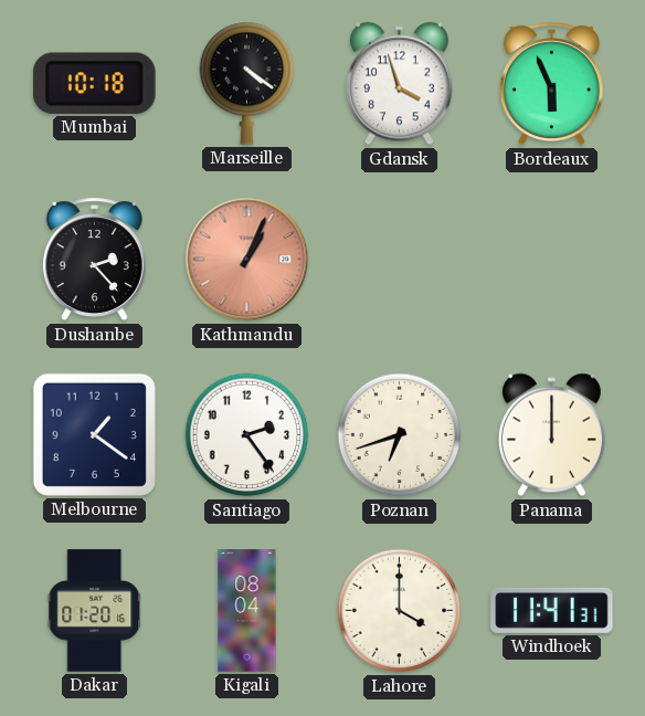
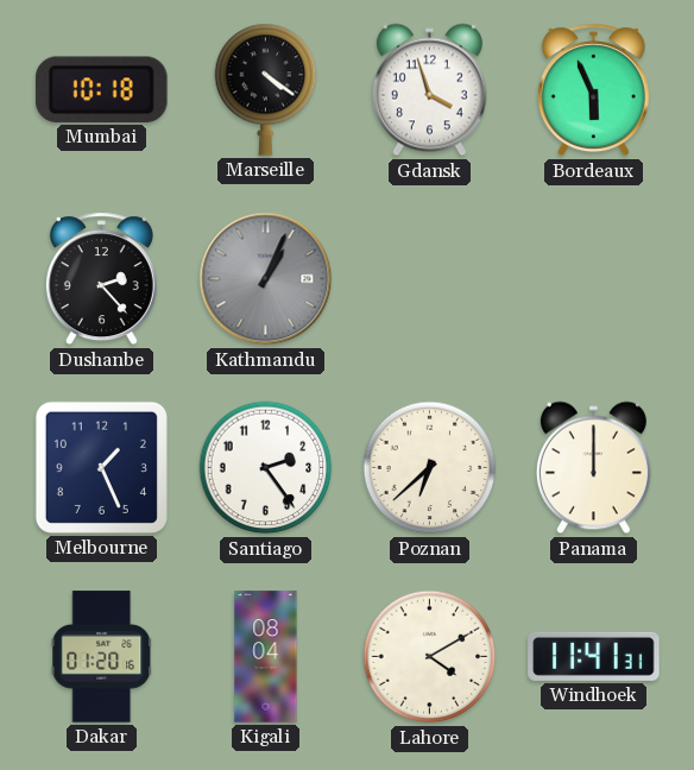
Kathmandu dial: salmon -> grey (266, 279)
Melbourne: 1:21 -> 1:26 (101, 467)
Poznan: 6:42 -> 6:38 (430, 468)
Lahore: 4:00 -> 4:10 (430, 657)
